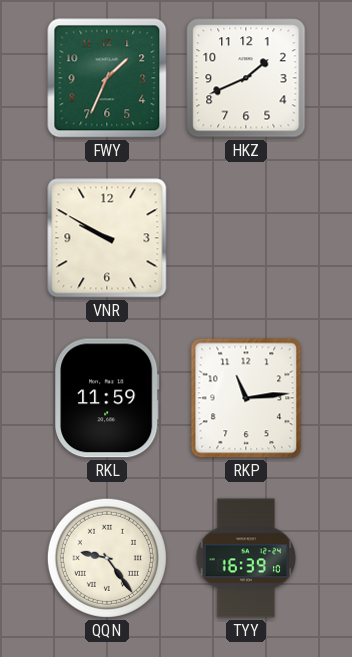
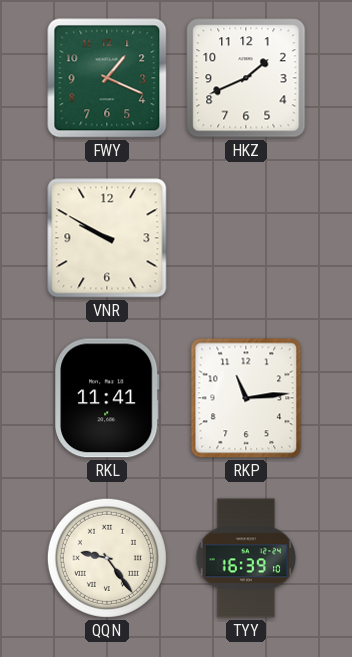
FWY: 1:34 -> 1:19 (107, 78)
RKL: 11:59 -> 11:41 (107, 398)
